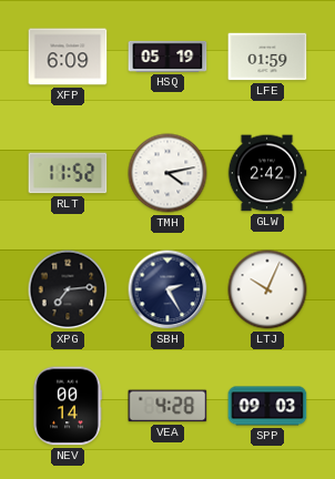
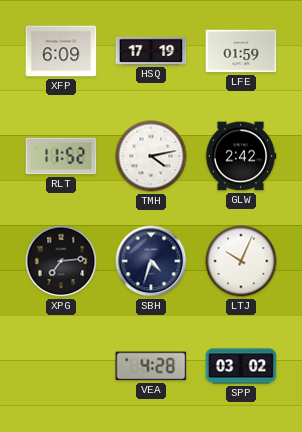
HSQ: 05:19 -> 17:19 (151, 51)
SBH: 2:25 -> 4:33 (151, 261)
NEV: 00:14 -> none (68, 406)
SPP: 09:03 -> 03:02 (241, 366)
